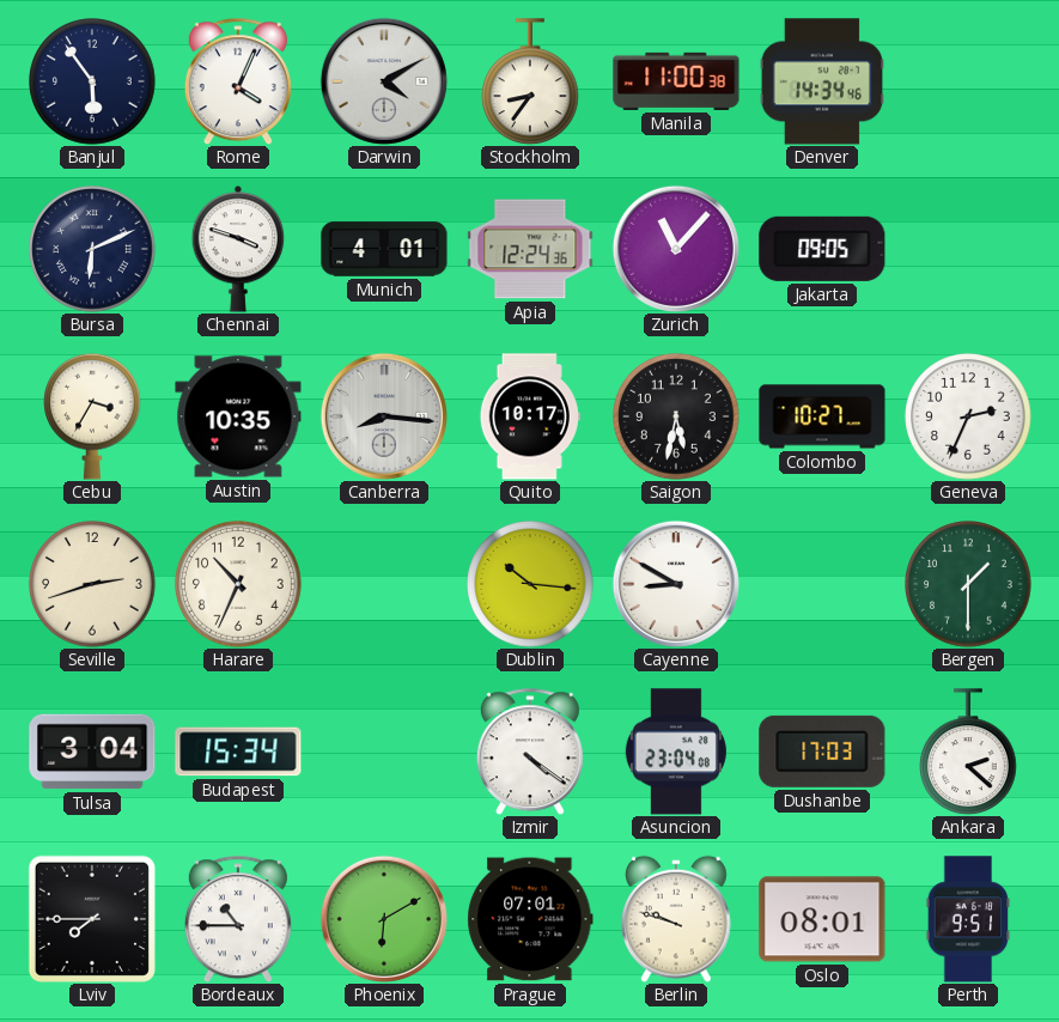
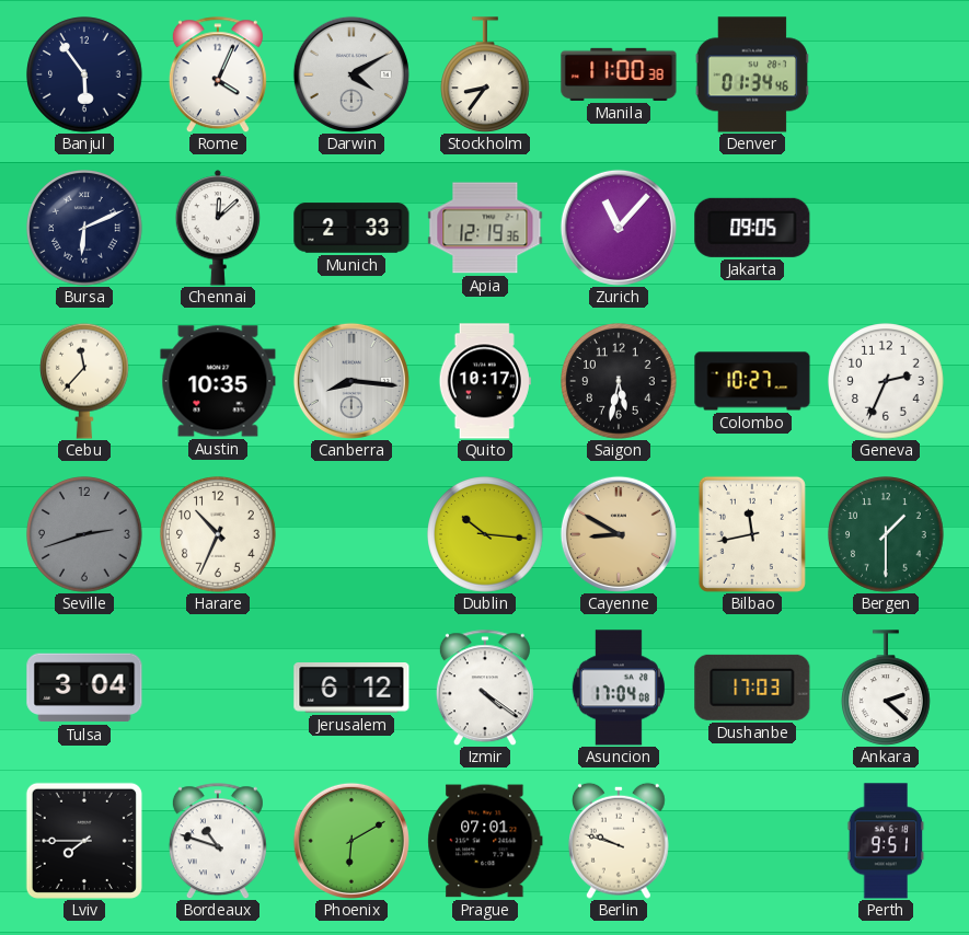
Denver: 14:34 -> 01:34 (752, 74)
Chennai: 3:48 -> 12:08 (218, 228)
Munich: 4:01 -> 2:33 (351, 228)
Apia: 12:24 -> 12:19 (485, 228)
Cebu: 3:35 -> 11:37 (85, 381)
Seville dial: cream -> grey (84, 534)
Cayenne dial: white -> champagne (619, 534)
Bilbao: none -> 11:43 (752, 534)
Budapest: 15:34 -> none (238, 752)
Jerusalem: none -> 6:12 (351, 689)
Asuncion: 23:04 -> 17:04 (619, 688)
Bordeaux: 10:45 -> 10:48 (218, 841)
Oslo: 08:01 -> none (822, 919)
